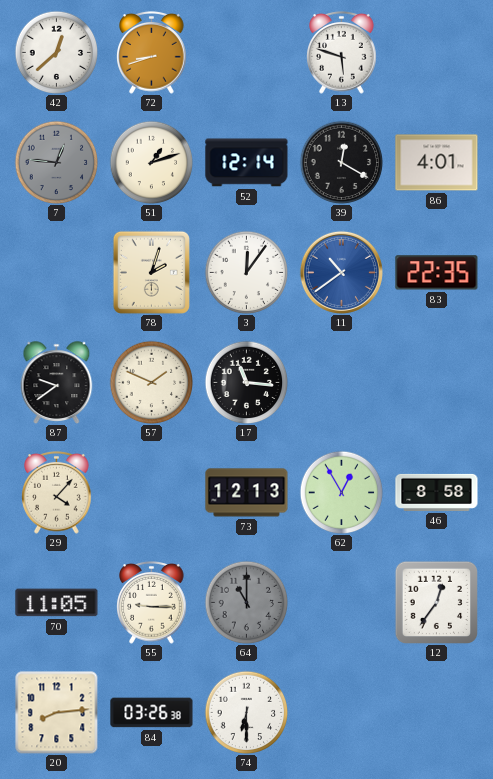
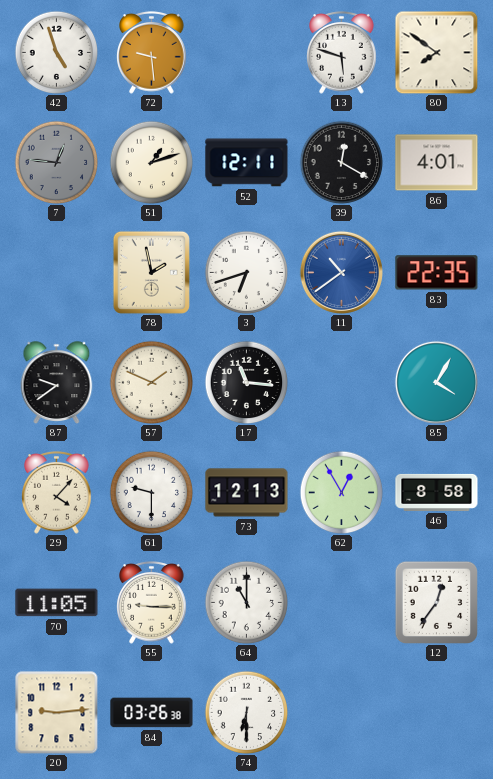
42: 12:38 -> 4:57 (56, 52)
72: 8:42 -> 9:29 (152, 53)
80: none -> 7:51 (436, 52)
52: 12:14 -> 12:11 (247, 163)
78: 2:03 -> 1:58 (151, 272)
3: 12:06 -> 6:42 (246, 272)
85: none -> 4:05 (436, 382)
61: none -> 9:30 (151, 492)
64 dial: grey -> white (246, 602)
20: 8:14 -> 9:14 (56, 712)
